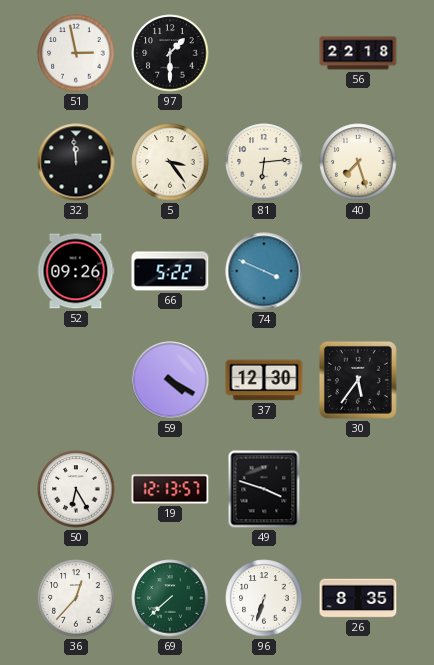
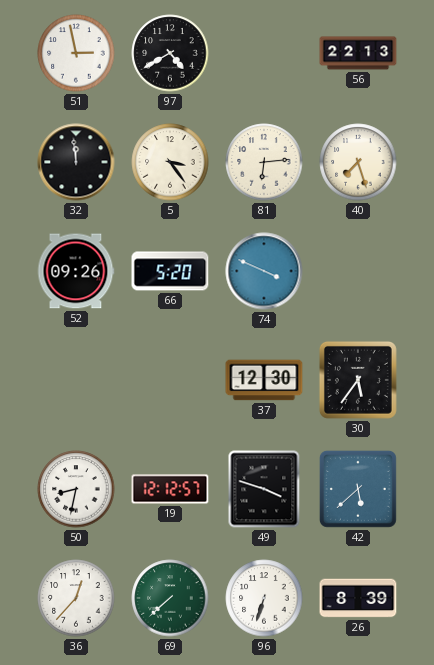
97: 1:30 -> 4:40 (170, 53)
56: 22:18 -> 22:13 (358, 53)
66: 5:22 -> 5:20 (170, 271)
59: 4:20 -> none (170, 380)
50: 6:25 -> 8:32 (76, 489)
19: 12:13 -> 12:12 (170, 489)
42: none -> 5:38 (358, 489)
26: 8:35 -> 8:39 (358, 598)
